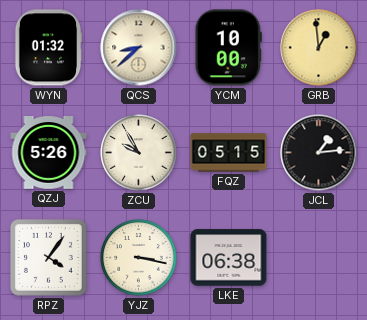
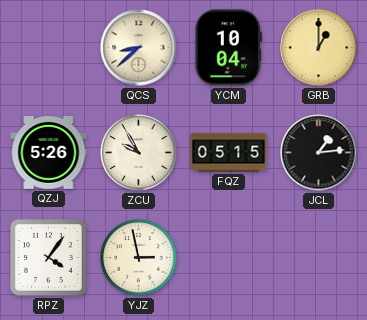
WYN: 01:32 -> none (48, 48)
YCM: 10:00 -> 10:04 (228, 48)
GRB: 12:59 -> 1:00 (319, 48)
YJZ: 3:17 -> 2:58 (139, 258)
LKE: 06:38 -> none (229, 258)
